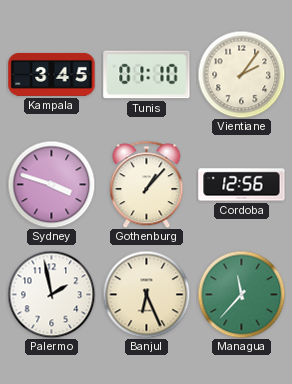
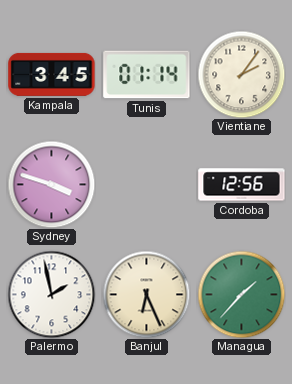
Tunis: 01:10 -> 01:14 (147, 75)
Gothenburg: 1:07 -> none (147, 184)
Managua: 11:37 -> 1:37 (241, 294)
